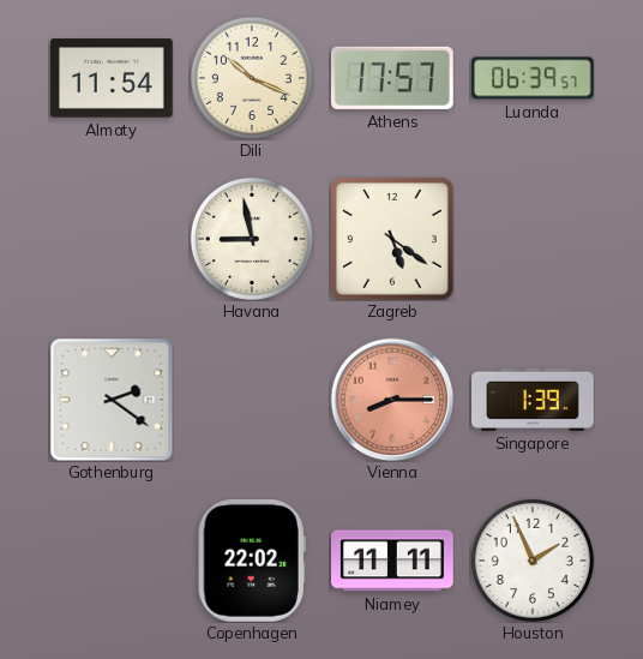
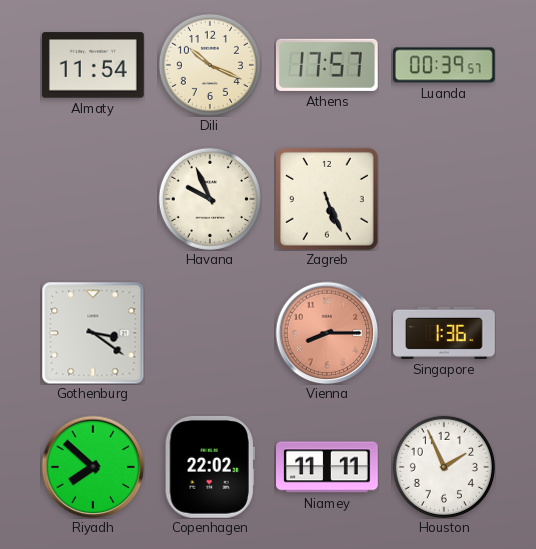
Luanda: 06:39 -> 00:39 (444, 65)
Havana: 8:58 -> 9:56 (210, 199)
Zagreb: 5:21 -> 5:26 (327, 199)
Gothenburg: 2:21 -> 3:21 (93, 333)
Singapore: 1:39 -> 1:36 (445, 333)
Riyadh: none -> 7:52 (93, 467)
